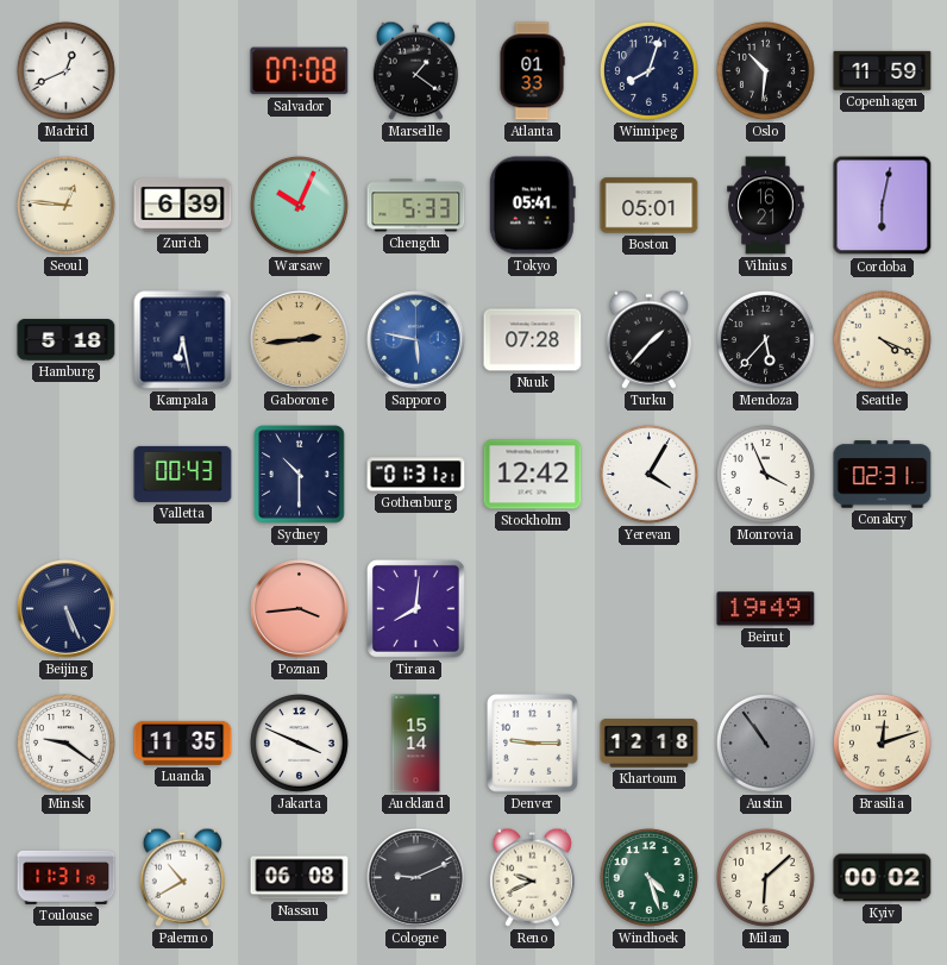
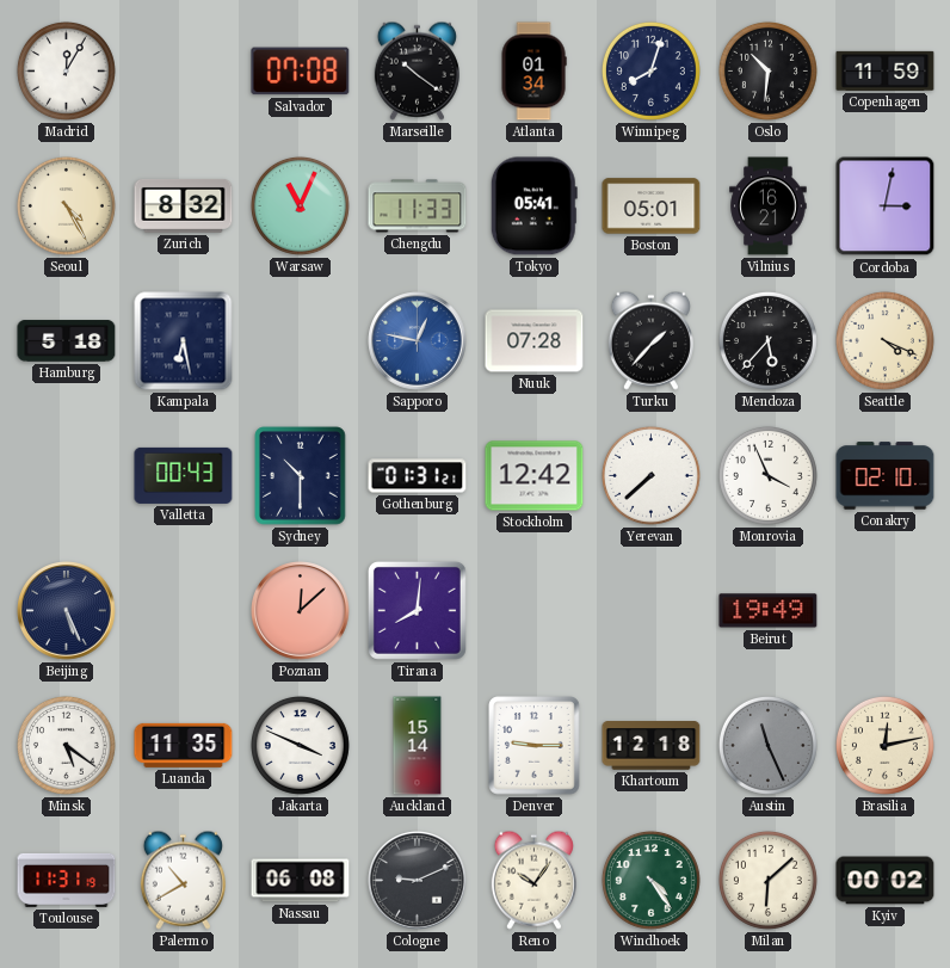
Madrid: 12:41 -> 12:05 (66, 70)
Marseille: 1:21 -> 10:21 (417, 70)
Atlanta: 01:33 -> 01:34 (533, 72)
Seoul: 12:46 -> 4:25 (66, 205)
Zurich: 6:39 -> 8:32 (184, 205)
Warsaw: 10:04 -> 11:04 (300, 205)
Chengdu: 5:33 -> 11:33 (418, 206)
Cordoba: 6:02 -> 3:02 (886, 206)
Gaborone: 2:44 -> none (300, 340)
Sapporo: 5:47 -> 12:47 (418, 341)
Yerevan: 4:05 -> 7:38 (650, 475)
Conakry: 02:31 -> 02:10 (886, 476)
Poznan: 3:44 -> 12:08 (301, 611)
Minsk: 9:21 -> 5:21 (66, 745)
Austin: 10:54 -> 11:26 (767, 745)
Brasilia: 12:12 -> 12:13 (884, 745)
Reno: 9:41 -> 10:06 (533, 880)
Windhoek: 4:27 -> 4:24 (650, 880)
